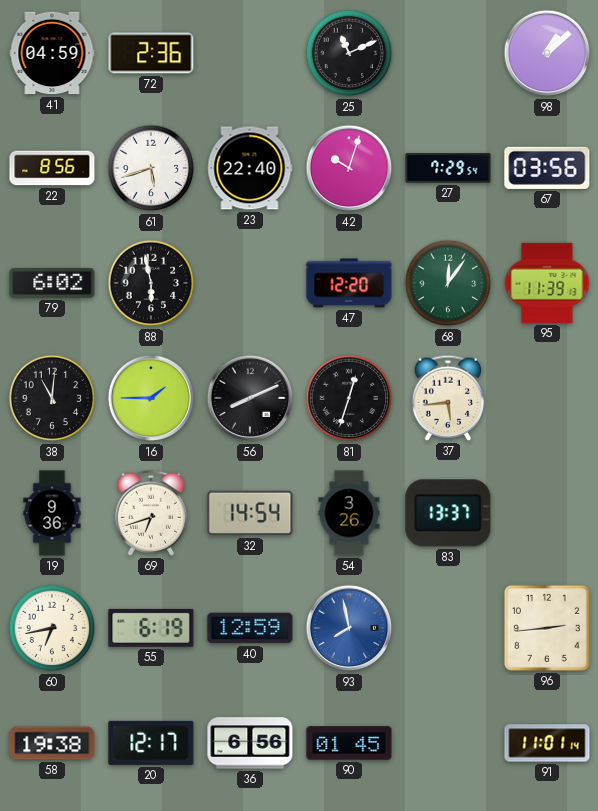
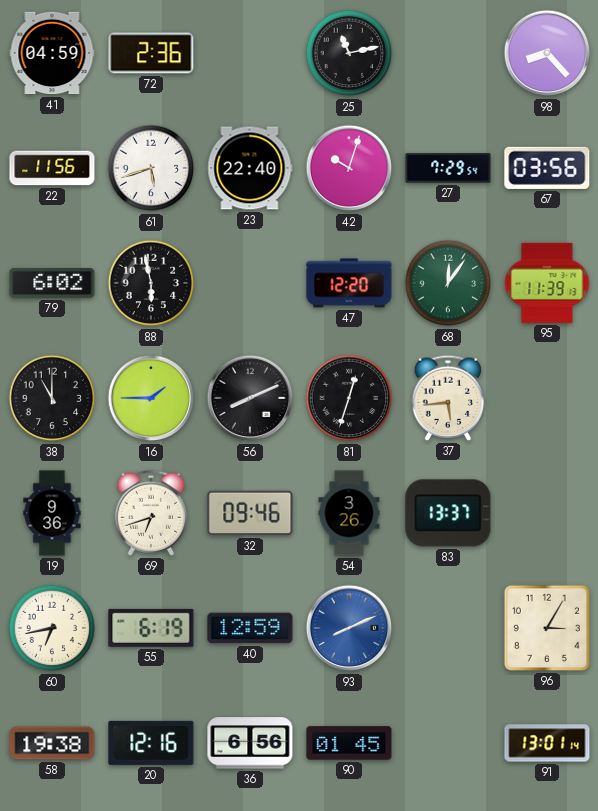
25: 11:11 -> 11:13 (349, 53)
98: 1:08 -> 8:23 (547, 53)
22: 8:56 -> 11:56 (52, 168)
38: 11:01 -> 11:00 (52, 398)
32: 14:54 -> 09:46 (250, 513)
93: 7:58 -> 8:11 (349, 628)
96: 2:44 -> 3:05 (547, 628)
20: 12:17 -> 12:16 (151, 743)
91: 11:01 -> 13:01 (547, 743)
